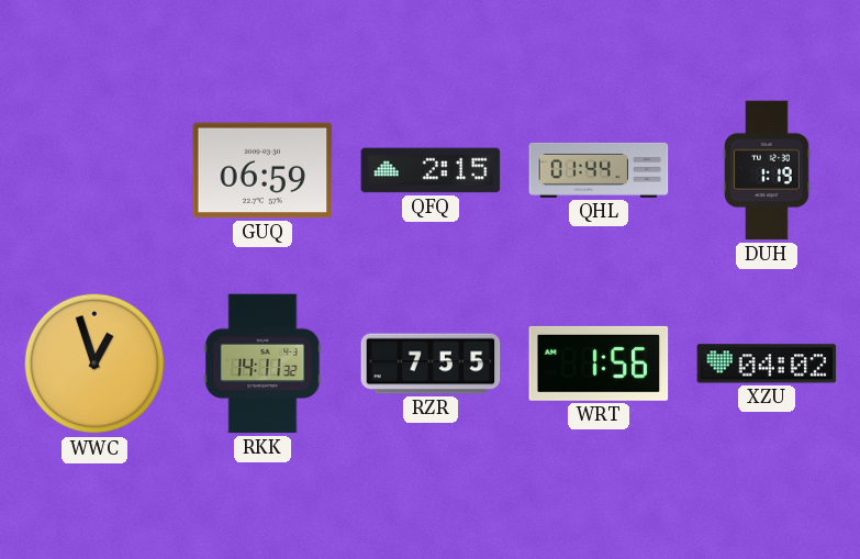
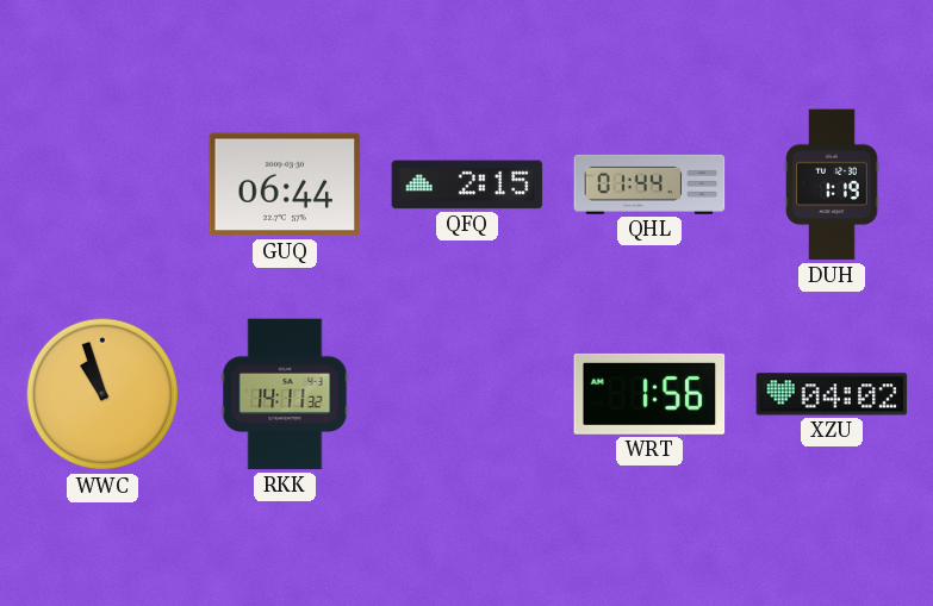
GUQ: 06:59 -> 06:44 (285, 185)
WWC: 12:57 -> 10:57 (102, 394)
RZR: 7:55 -> none (431, 364)
